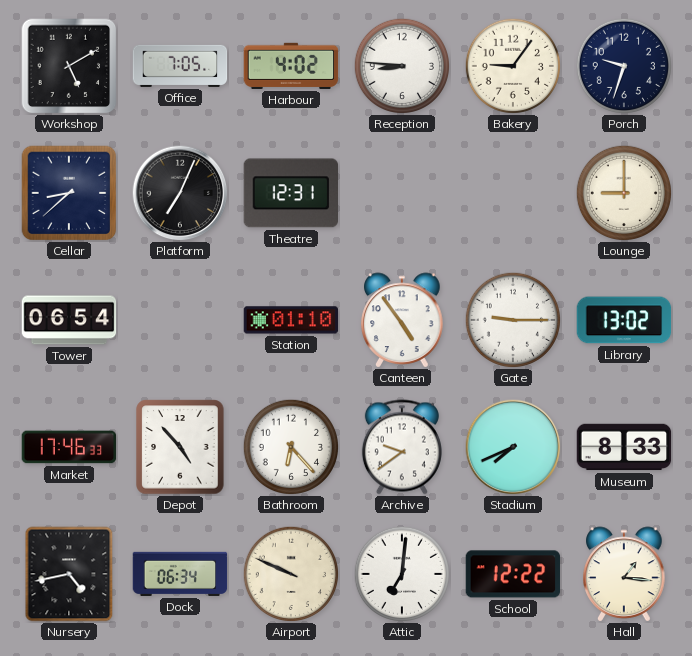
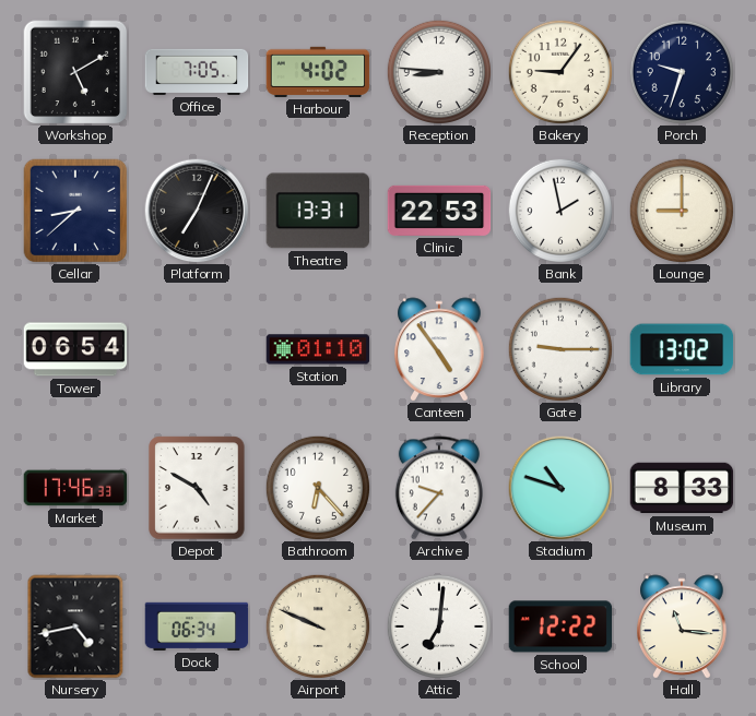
Theatre: 12:31 -> 13:31 (318, 211)
Clinic: none -> 22:53 (439, 211)
Bank: none -> 1:58 (559, 210)
Depot: 4:53 -> 4:50 (197, 488)
Archive: 9:39 -> 9:37 (439, 488)
Stadium: 7:41 -> 10:48 (560, 488)
Hall: 1:16 -> 11:16 (682, 626)
